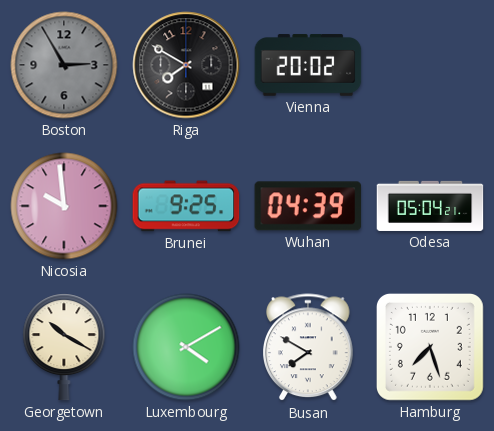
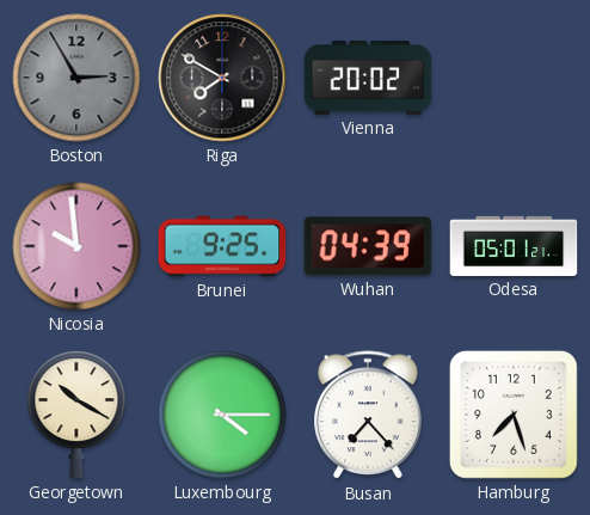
Odesa: 05:04 -> 05:01 (514, 246)
Luxembourg: 4:10 -> 4:15 (222, 415)
Busan: 7:50 -> 7:23 (368, 416)
